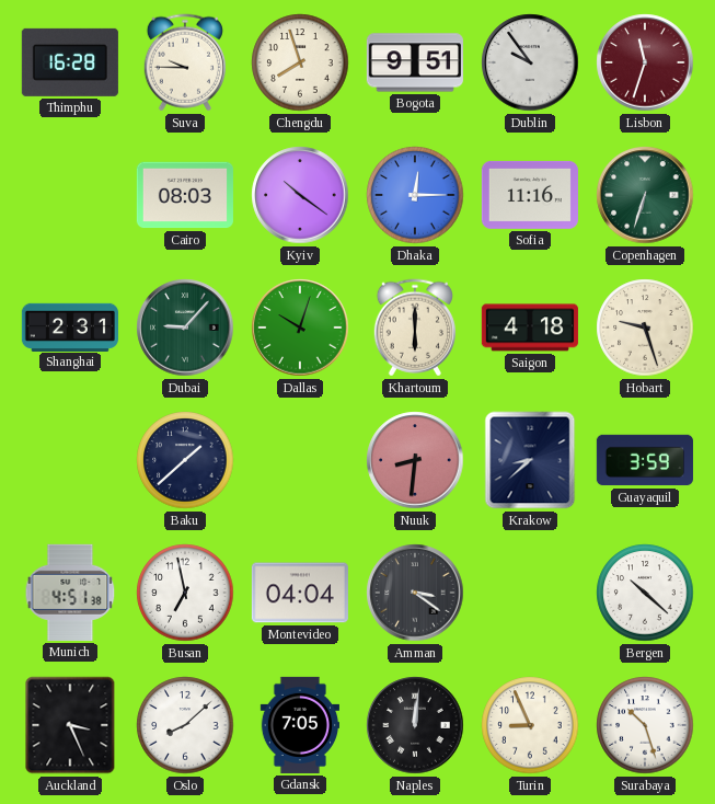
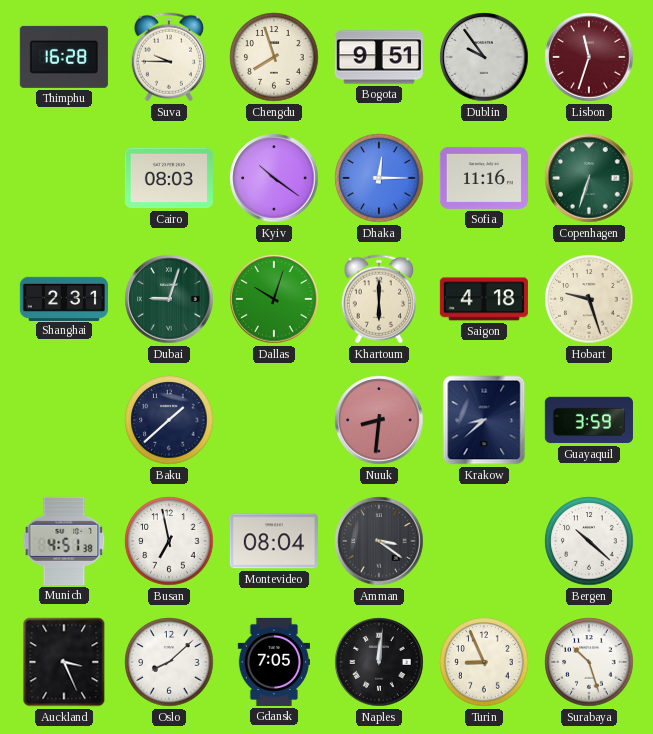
Dubai: 9:07 -> 9:03 (169, 299)
Montevideo: 04:04 -> 08:04 (274, 541)
